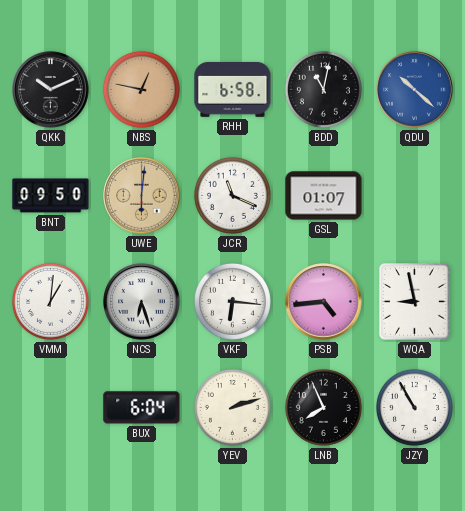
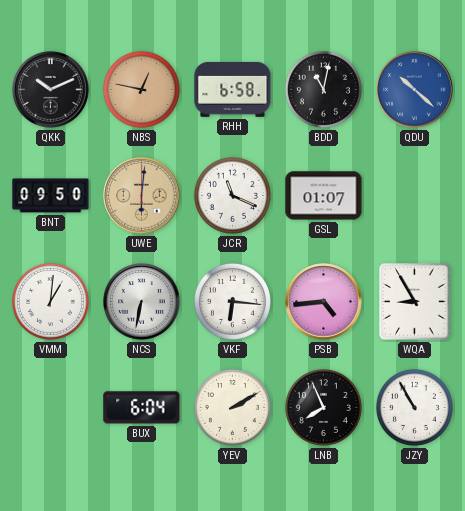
NCS: 6:27 -> 6:32 (142, 302)
WQA: 8:58 -> 8:55 (415, 302)
YEV: 2:12 -> 2:10 (232, 407)
